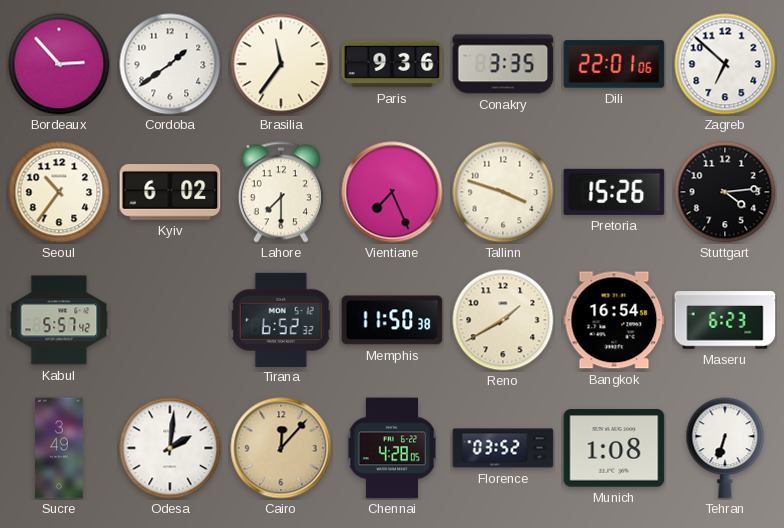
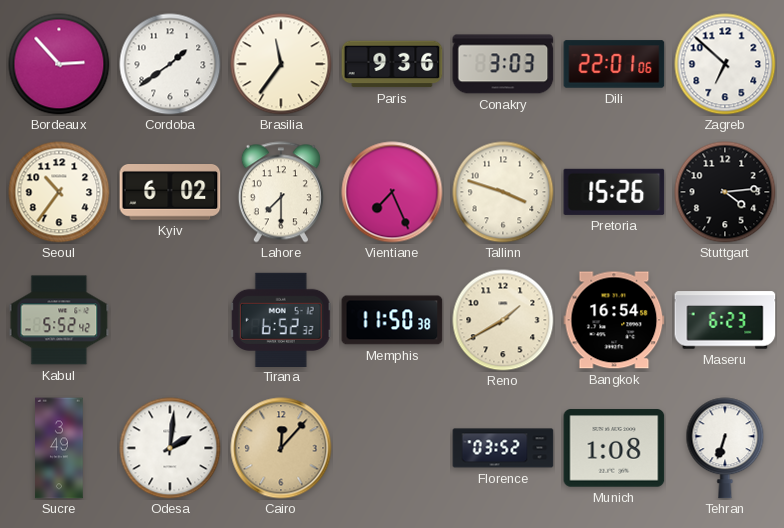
Conakry: 3:35 -> 3:03 (503, 64)
Kabul: 5:57 -> 5:52 (59, 320)
Chennai: 4:28 -> none (391, 448)
